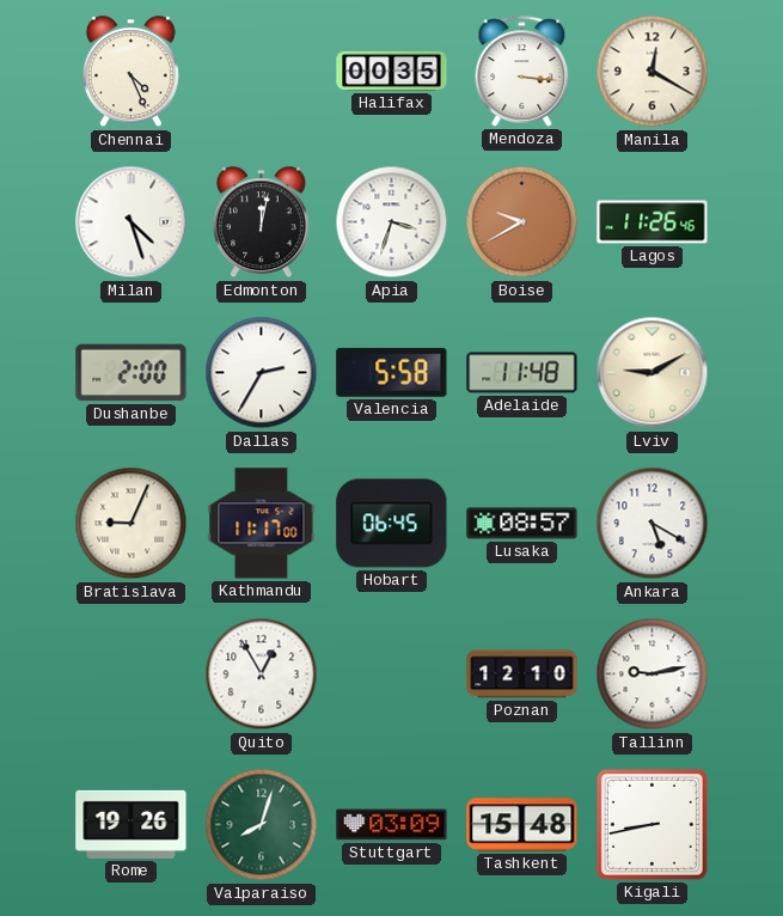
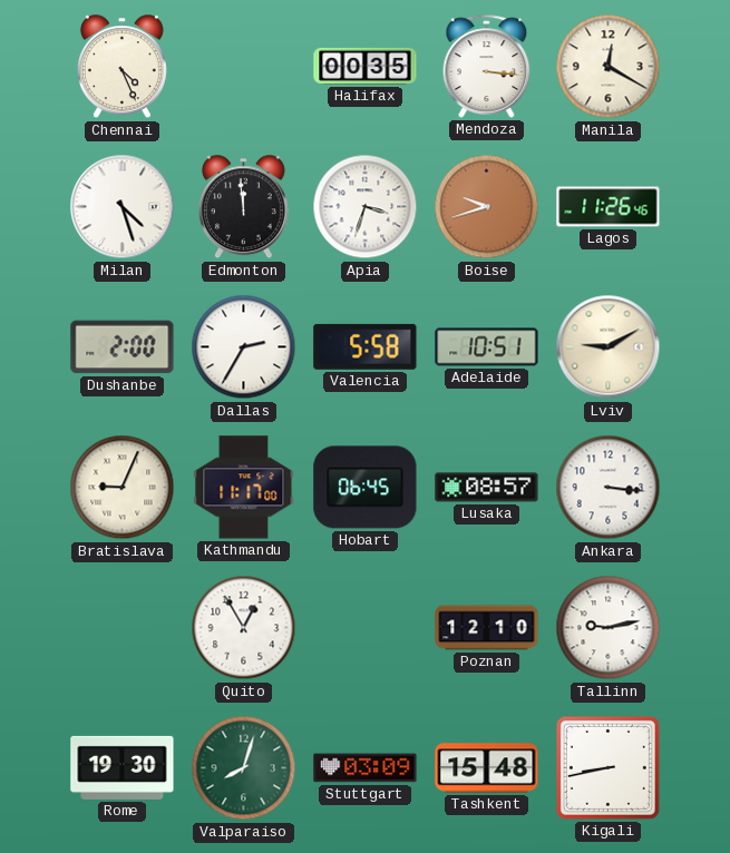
Edmonton: 12:02 -> 11:59 (243, 207)
Boise: 9:40 -> 9:42 (487, 207)
Adelaide: 11:48 -> 10:51 (487, 347)
Ankara: 5:20 -> 3:16 (609, 488)
Rome: 19:26 -> 19:30 (123, 767)
